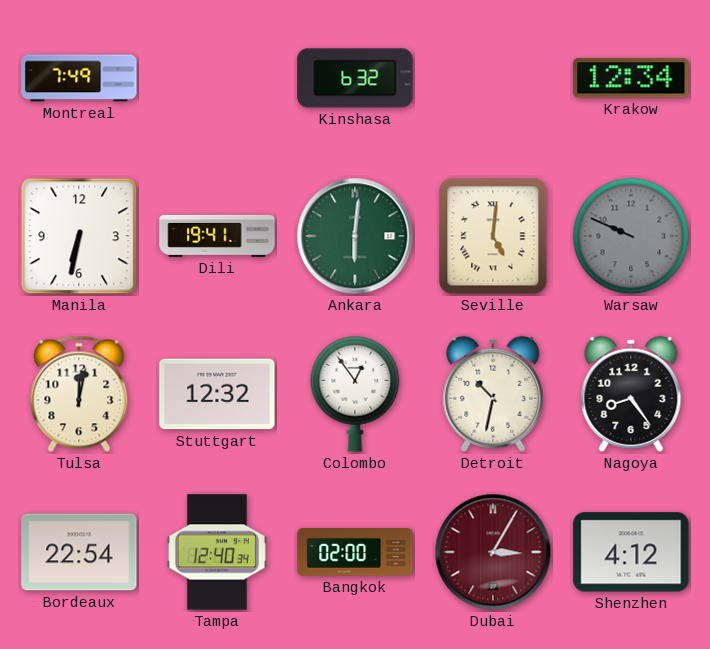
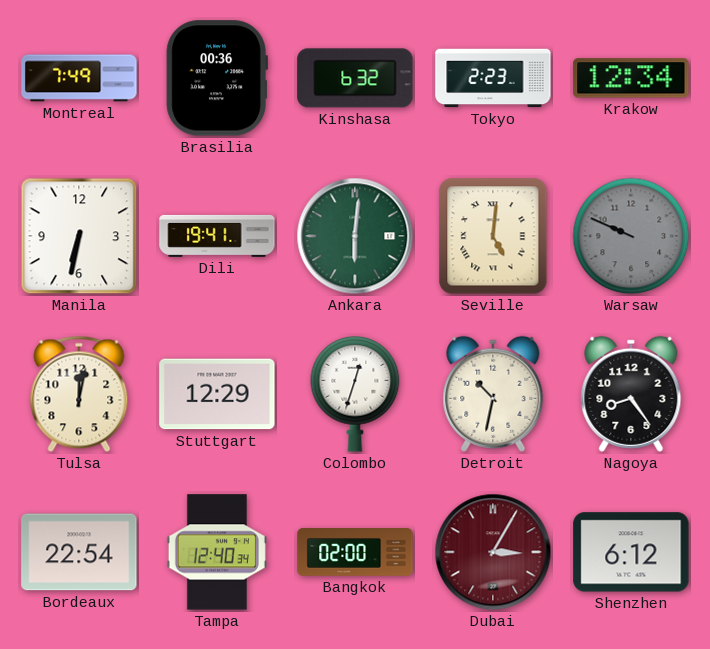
Brasilia: none -> 00:36 (217, 78)
Tokyo: none -> 2:23 (493, 78)
Stuttgart: 12:32 -> 12:29 (217, 394)
Colombo: 12:54 -> 12:33 (355, 394)
Shenzhen: 4:12 -> 6:12 (631, 552)
